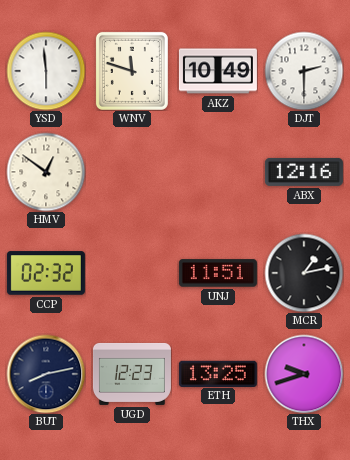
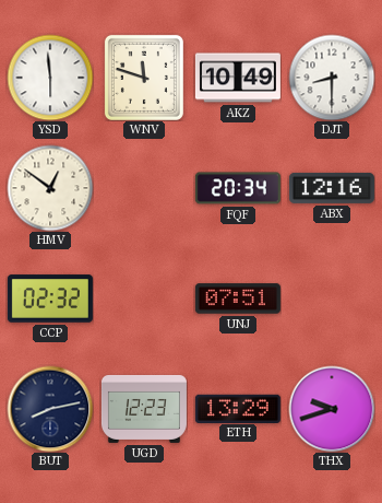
DJT: 2:30 -> 8:30 (332, 78)
FQF: none -> 20:34 (238, 188)
UNJ: 11:51 -> 07:51 (238, 299)
MCR: 1:13 -> none (304, 273)
ETH: 13:25 -> 13:29 (238, 408)
